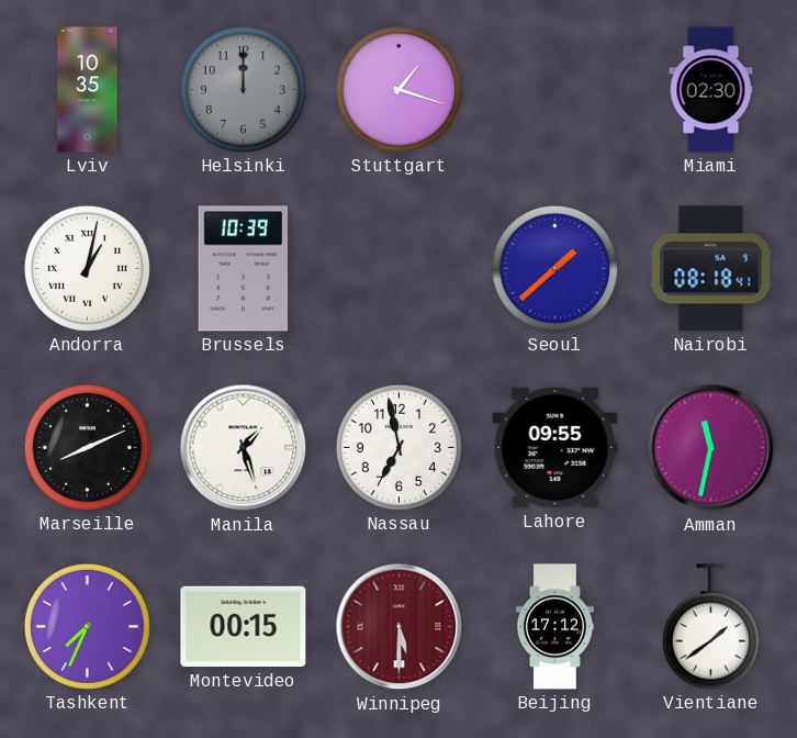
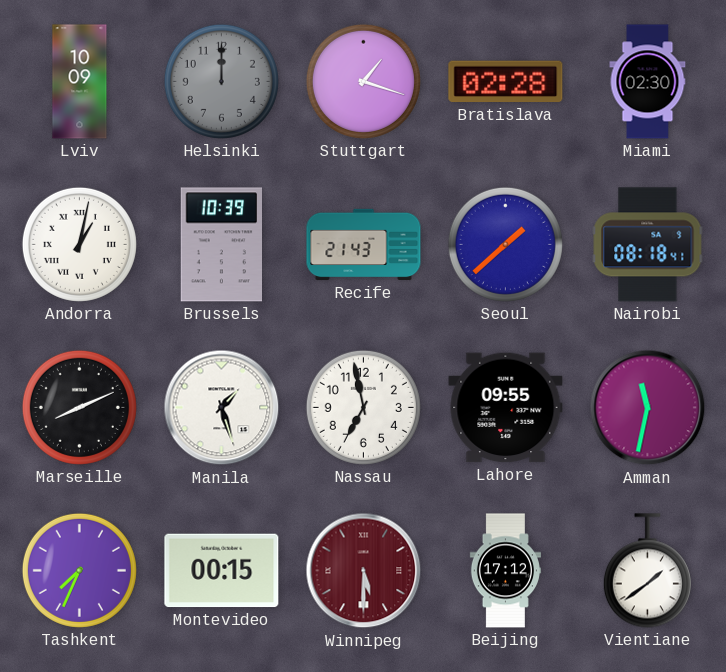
Lviv: 10:35 -> 10:09 (80, 82)
Bratislava: none -> 02:28 (506, 82)
Recife: none -> 21:43 (364, 245)
